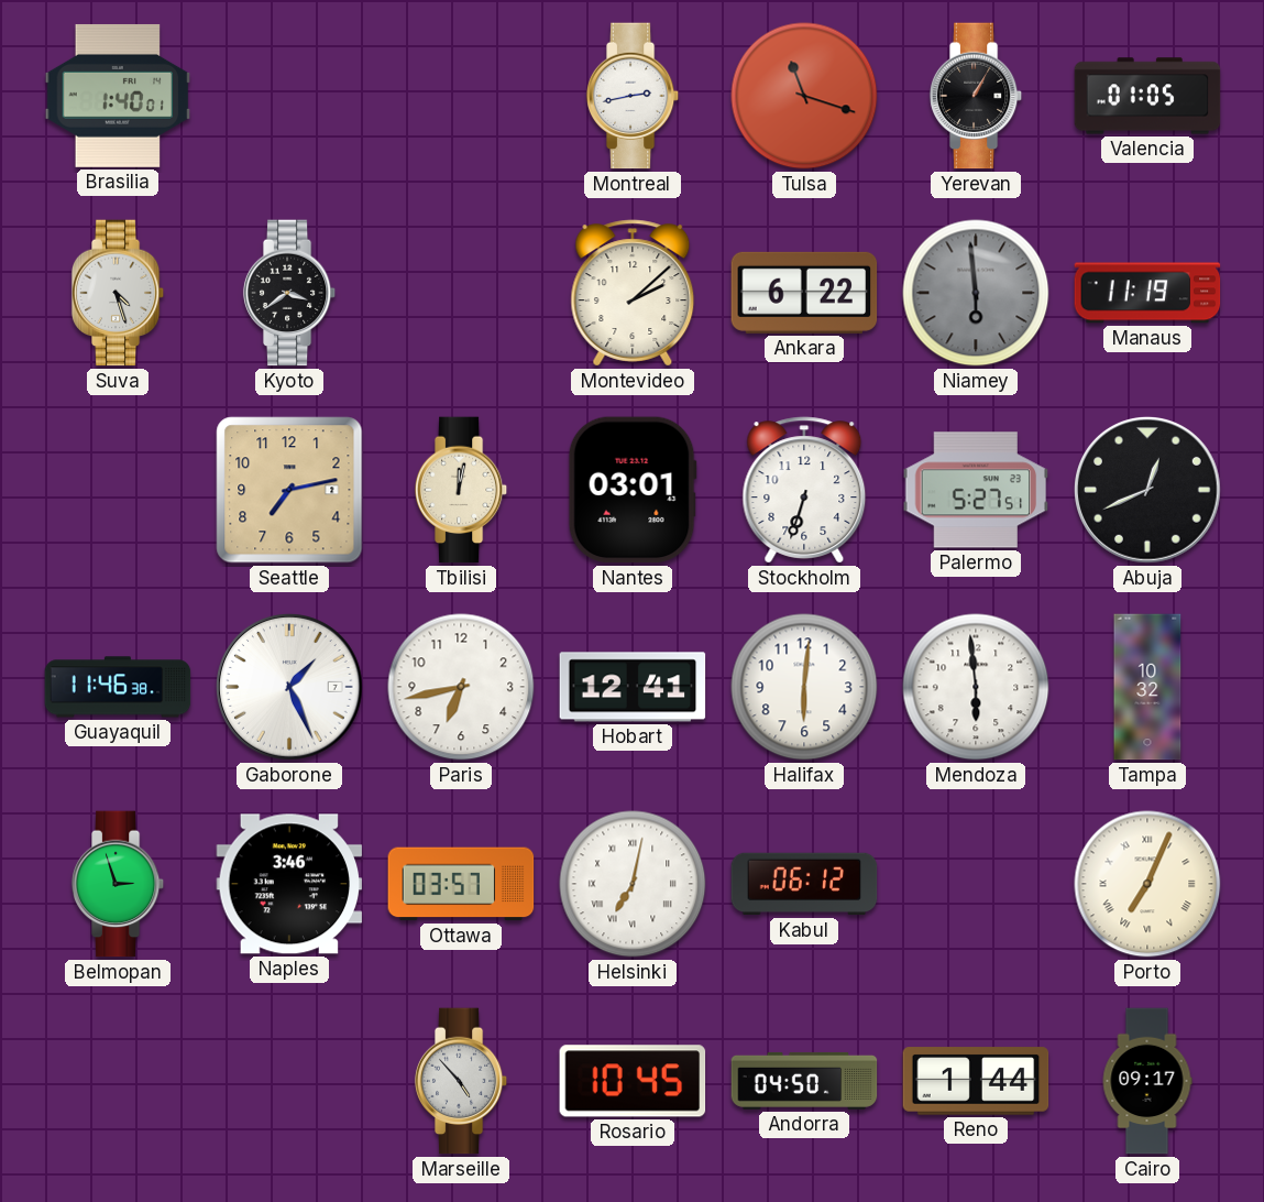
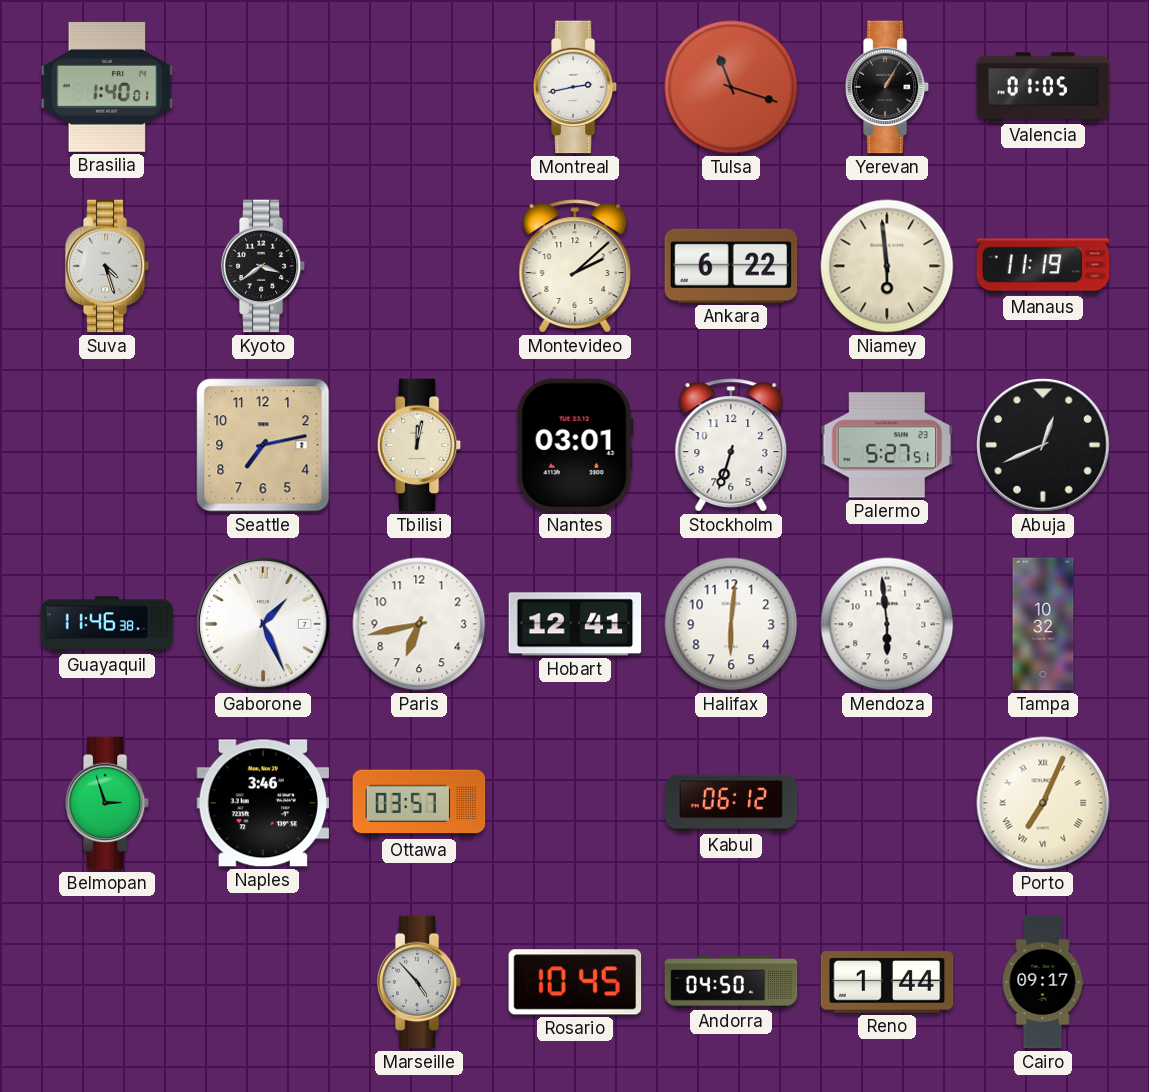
Niamey dial: grey -> cream (887, 266)
Helsinki: 7:02 -> none (633, 884)
